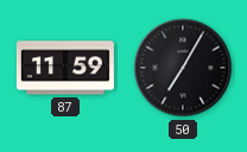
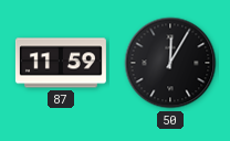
50: 7:05 -> 12:05 (170, 63)
